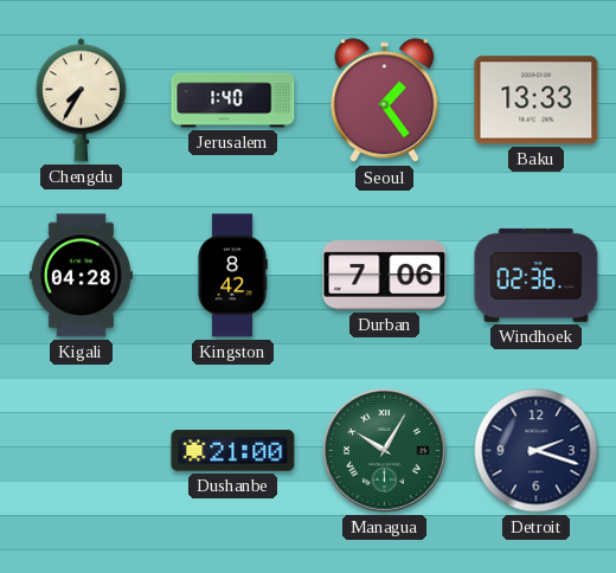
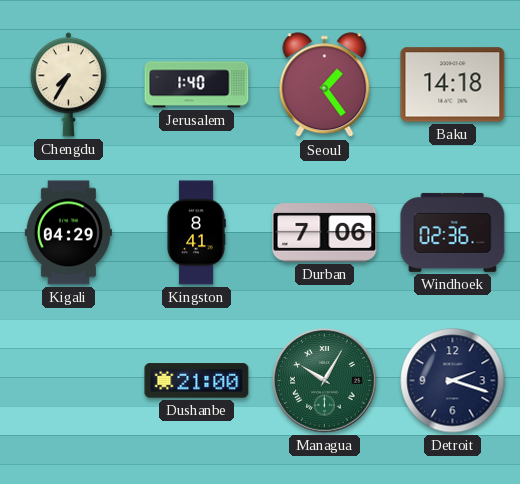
Baku: 13:33 -> 14:18 (453, 85)
Kigali: 04:28 -> 04:29 (68, 233)
Kingston: 8:42 -> 8:41 (196, 233)
